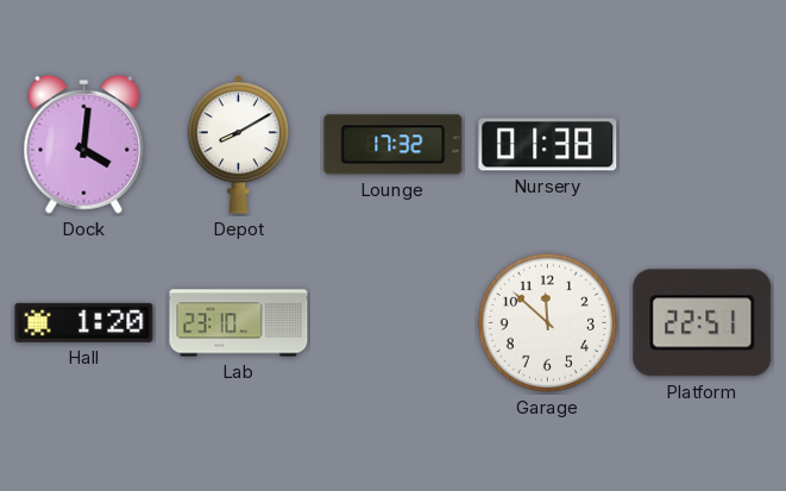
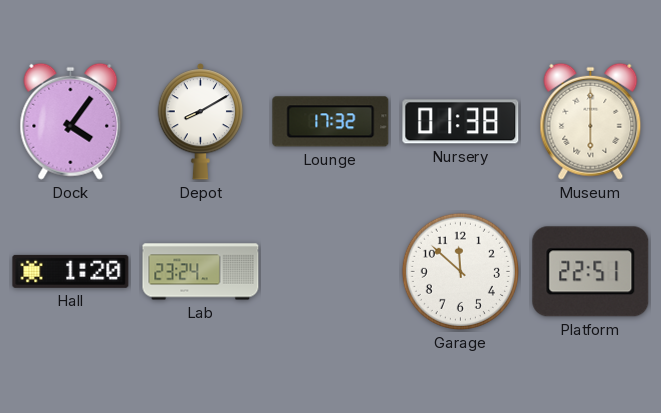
Dock: 4:01 -> 4:06 (71, 121)
Museum: none -> 6:00 (591, 121)
Lab: 23:10 -> 23:24 (201, 272)
